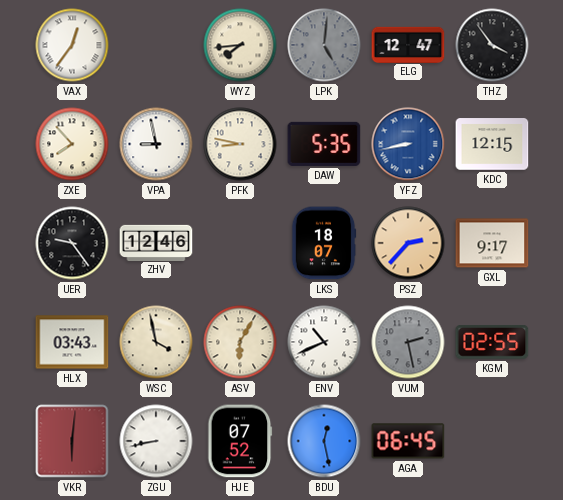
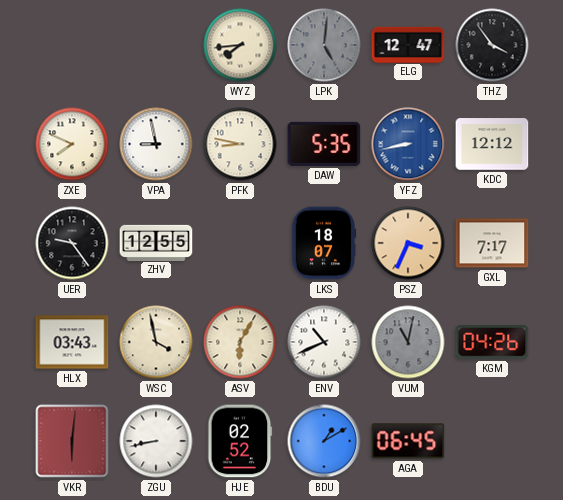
VAX: 12:36 -> none (72, 45)
ZXE: 7:53 -> 7:49 (72, 144)
KDC: 12:15 -> 12:12 (492, 144)
ZHV: 12:46 -> 12:55 (156, 242)
PSZ: 2:37 -> 3:34 (408, 243)
GXL: 9:17 -> 7:17 (492, 243)
VUM: 2:28 -> 11:02 (408, 342)
KGM: 02:55 -> 04:26 (492, 343)
HJE: 07:52 -> 02:52 (240, 441)
BDU: 12:28 -> 1:10 (324, 441)
